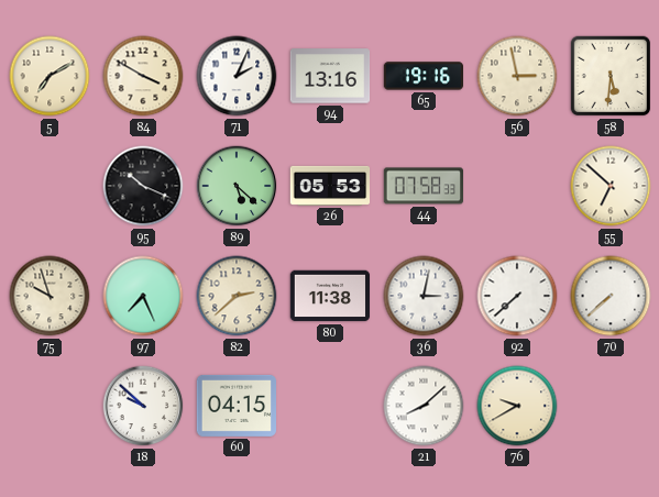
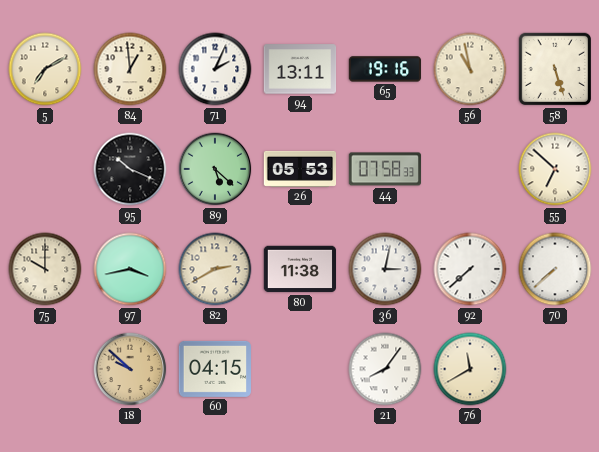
84: 3:50 -> 12:59 (130, 69)
94: 13:16 -> 13:11 (300, 69)
56: 2:58 -> 10:58 (470, 69)
58: 5:31 -> 5:27 (555, 69)
75: 9:57 -> 10:00 (45, 269)
97: 7:26 -> 3:43 (130, 269)
82: 2:38 -> 2:40 (215, 269)
18 dial: white -> champagne (130, 369)
21: 8:08 -> 8:06 (385, 369)
76: 9:40 -> 11:40 (470, 369)
